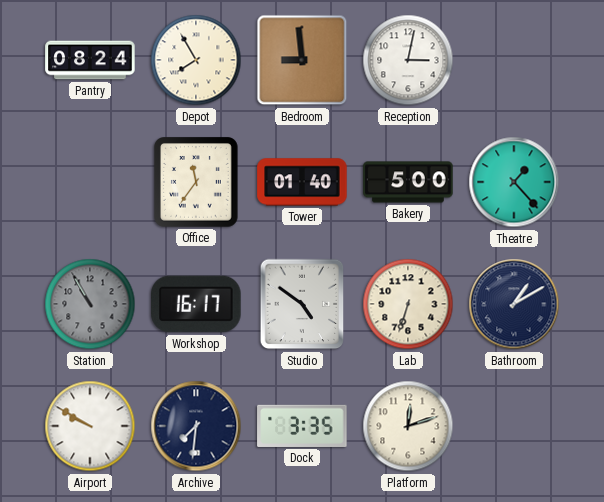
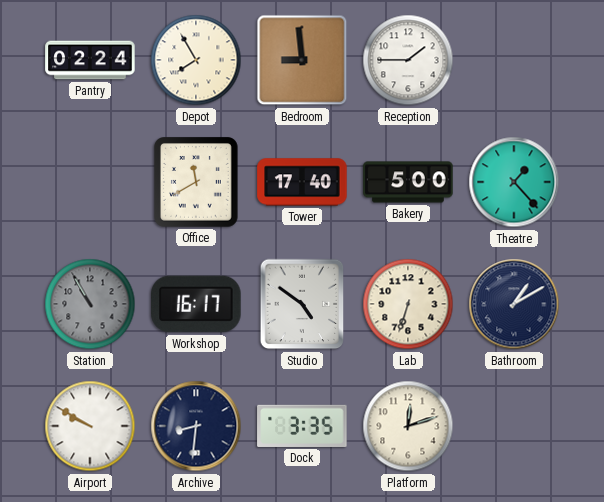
Pantry: 08:24 -> 02:24 (90, 60)
Reception: 3:02 -> 1:45 (408, 60)
Office: 11:36 -> 11:40 (197, 183)
Tower: 01:40 -> 17:40 (302, 182)
Archive: 7:31 -> 8:31 (196, 426)
